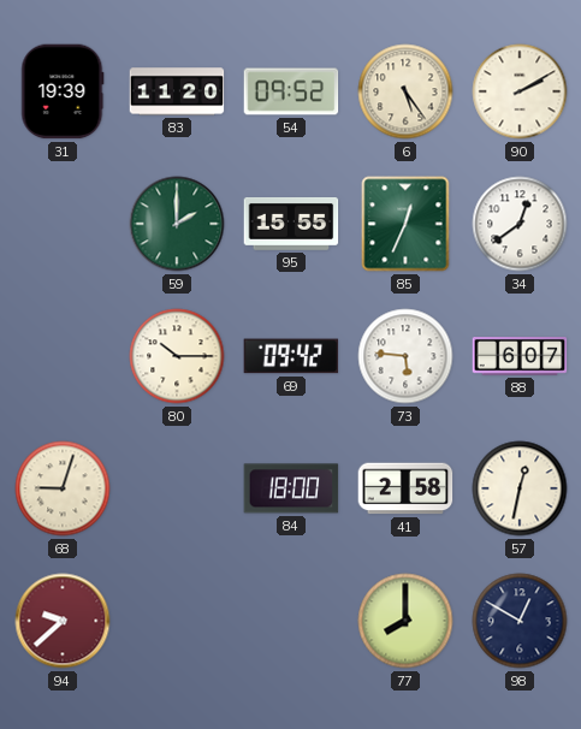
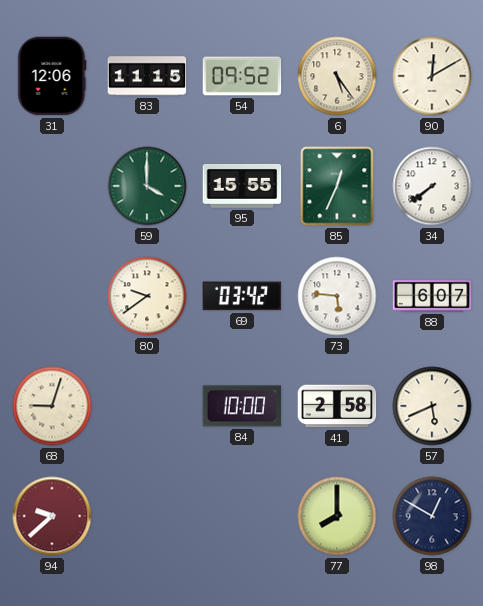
31: 19:39 -> 12:06 (52, 76)
83: 11:20 -> 11:15 (147, 76)
90: 2:10 -> 12:10 (432, 76)
59: 2:00 -> 4:00 (147, 186)
34: 12:39 -> 7:39 (432, 186)
80: 10:15 -> 9:39 (147, 296)
69: 09:42 -> 03:42 (242, 296)
84: 18:00 -> 10:00 (242, 406)
57: 12:32 -> 5:41 (432, 406)
